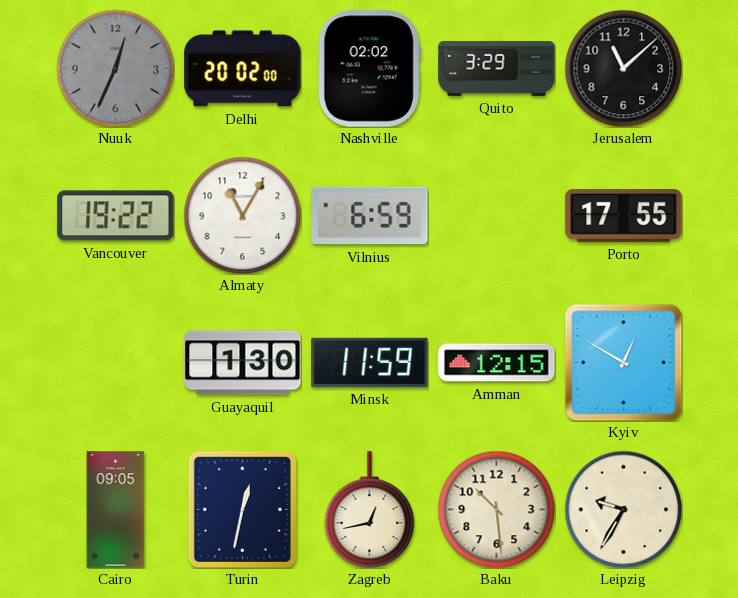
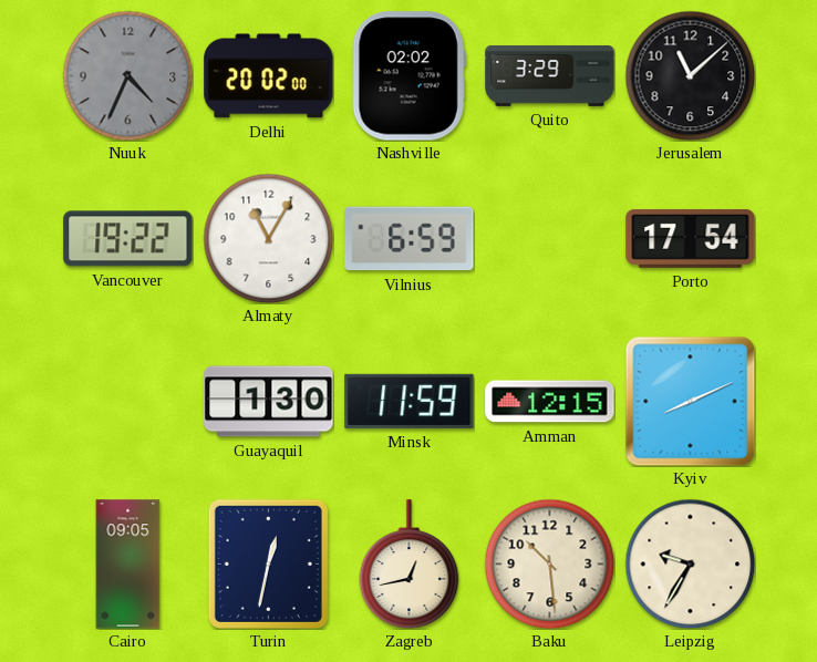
Nuuk: 12:34 -> 4:34 (127, 75)
Porto: 17:55 -> 17:54 (691, 238)
Kyiv: 12:50 -> 8:11 (690, 401)
